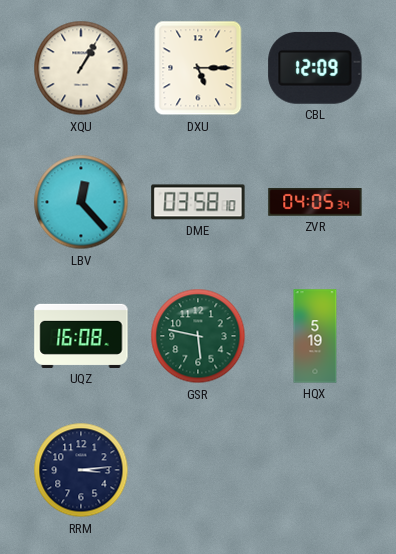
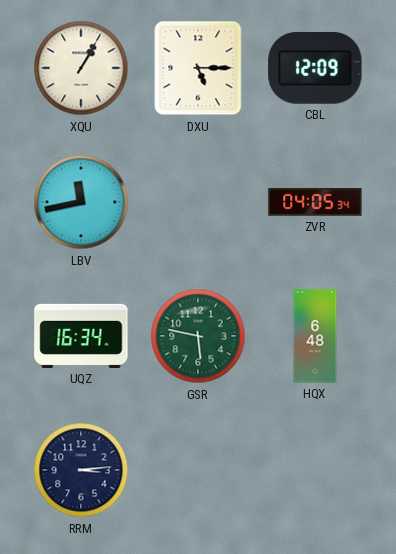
LBV: 12:23 -> 11:43 (81, 202)
DME: 03:58 -> none (198, 202)
UQZ: 16:08 -> 16:34 (81, 336)
HQX: 5:19 -> 6:48 (315, 336)
